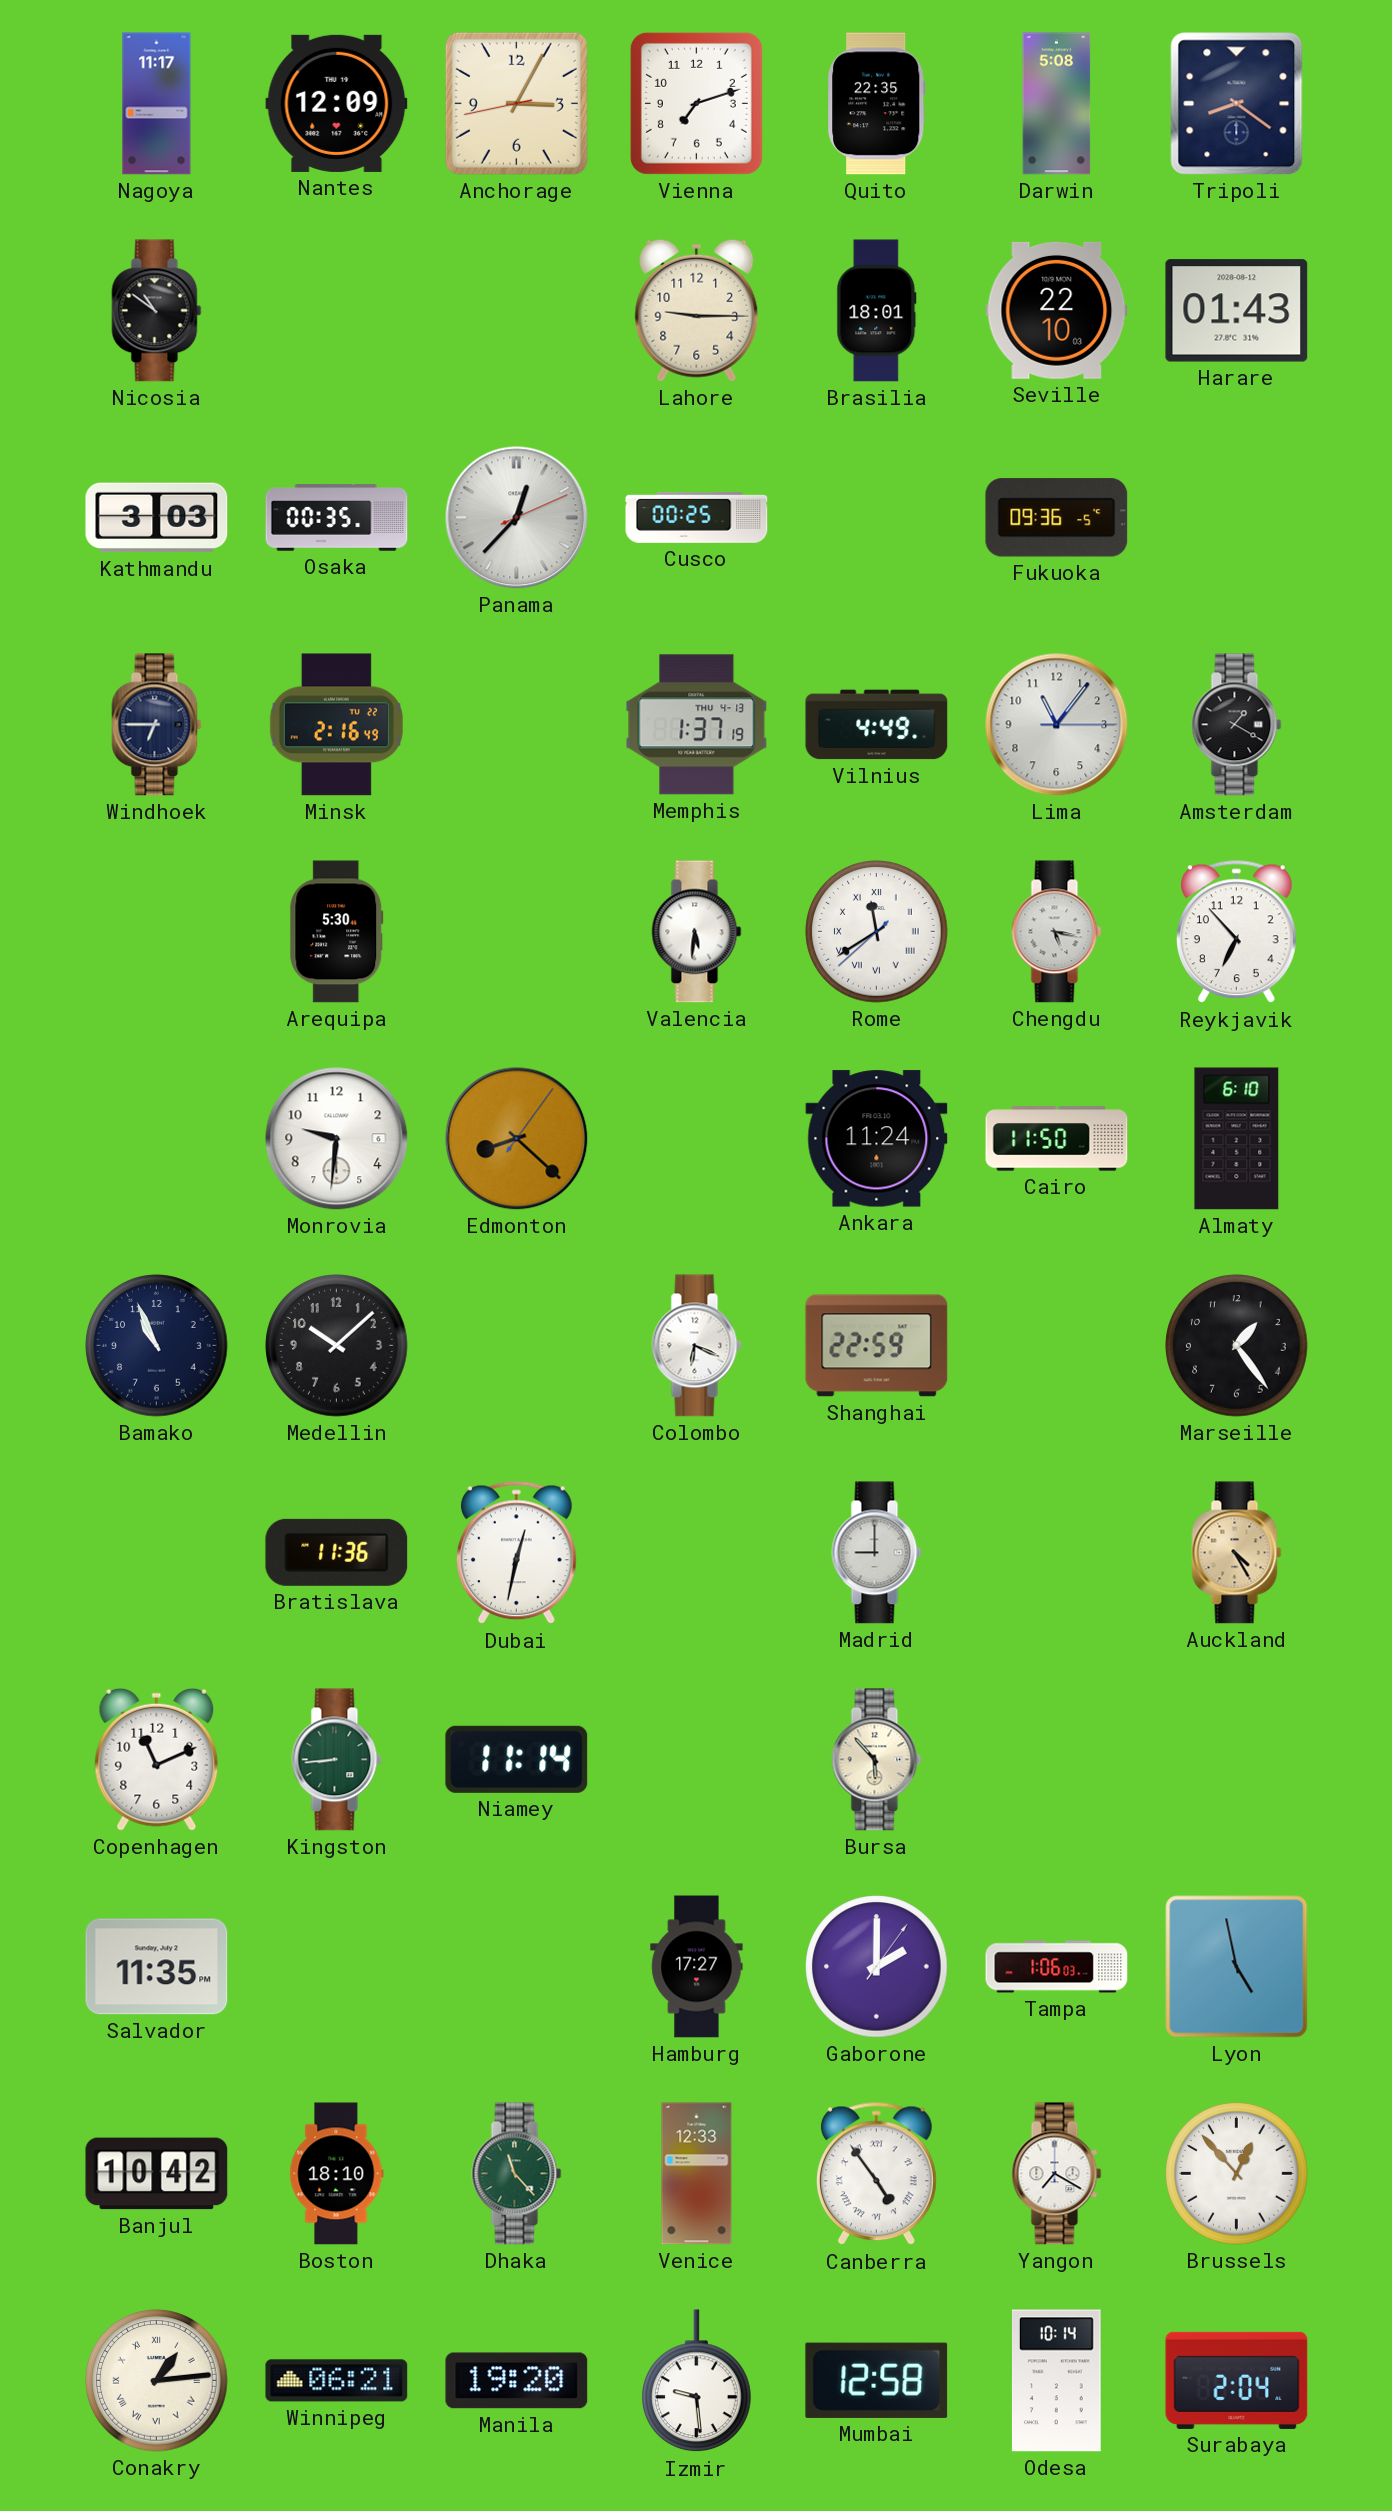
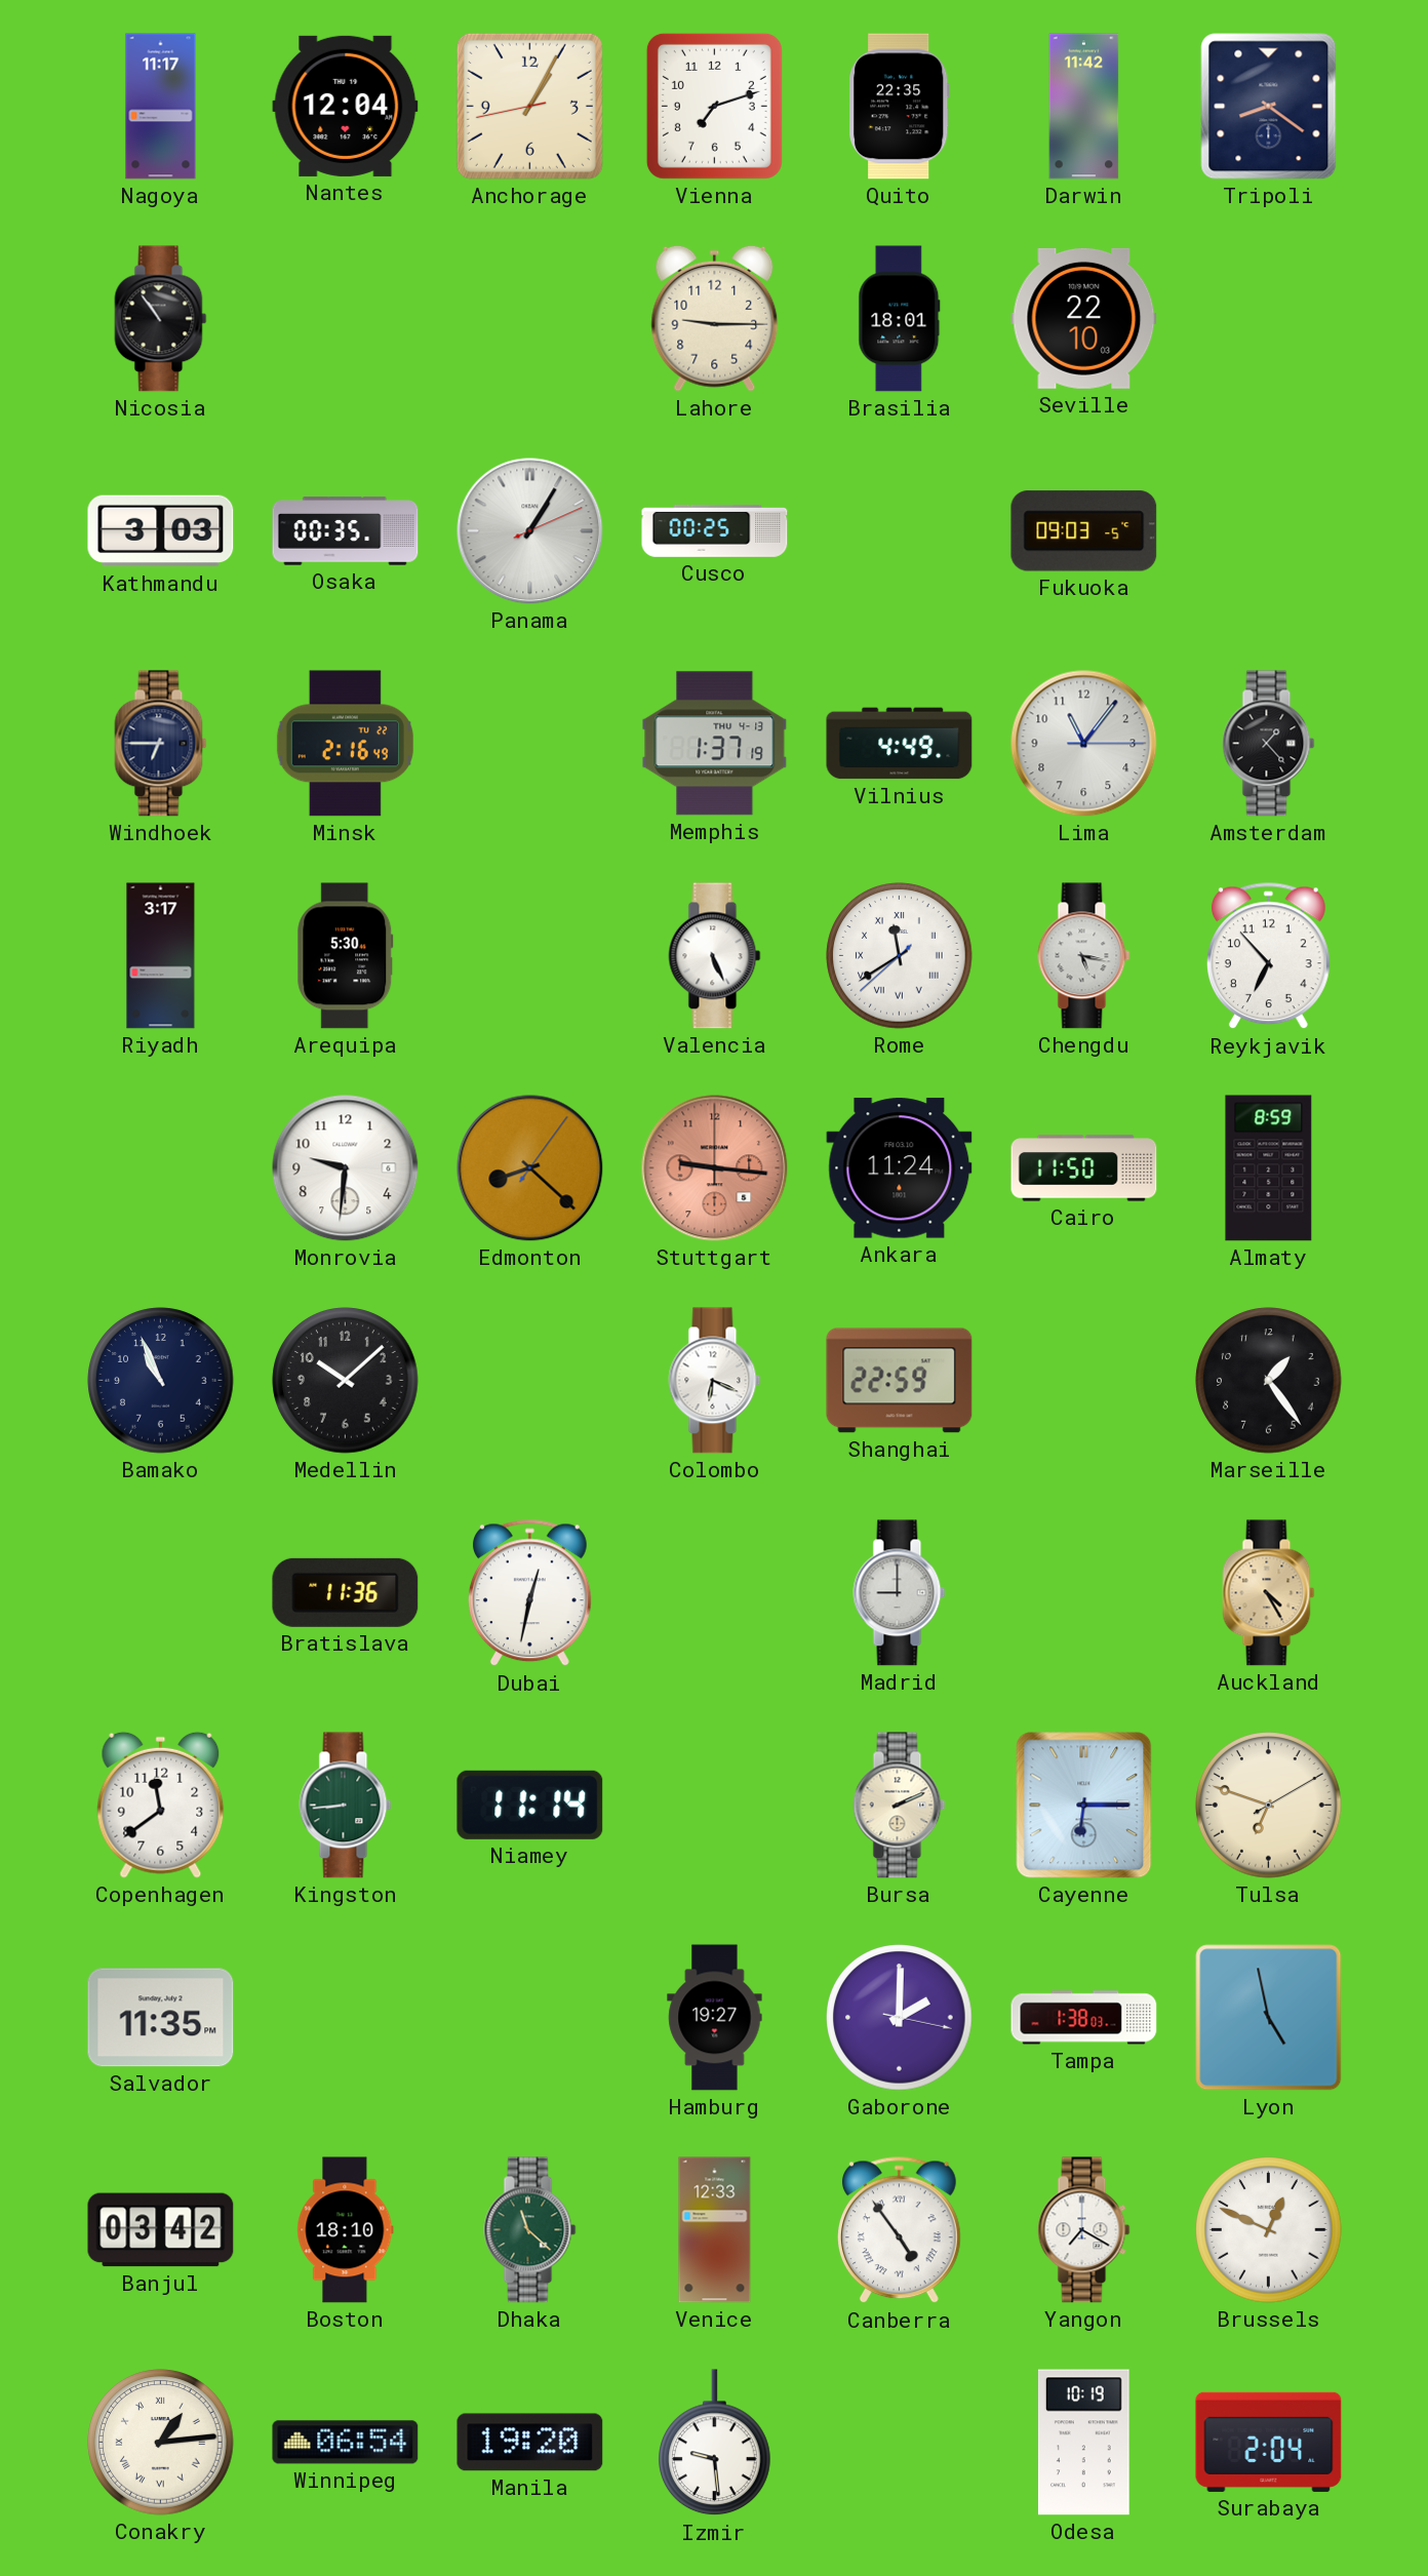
Nantes: 12:09 -> 12:04 (346, 106)
Anchorage: 3:04 -> 1:04 (529, 106)
Darwin: 5:08 -> 11:42 (1084, 107)
Nicosia: 10:51 -> 10:54 (161, 319)
Harare: 01:43 -> none (1237, 311)
Panama: 12:37 -> 1:05 (530, 531)
Fukuoka: 09:36 -> 09:03 (1084, 531)
Amsterdam: 1:20 -> 1:23 (1269, 744)
Riyadh: none -> 3:17 (161, 956)
Valencia: 5:31 -> 5:26 (715, 956)
Stuttgart: none -> 9:16 (715, 1168)
Almaty: 6:10 -> 8:59 (1269, 1168)
Copenhagen: 11:11 -> 11:39 (161, 1805)
Bursa: 5:53 -> 2:11 (900, 1806)
Cayenne: none -> 6:15 (1084, 1806)
Tulsa: none -> 6:48 (1269, 1806)
Hamburg: 17:27 -> 19:27 (715, 2018)
Gaborone: 2:00:06 -> 2:00:17 (900, 2018)
Tampa: 1:06 -> 1:38 (1084, 2018)
Banjul: 10:42 -> 03:42 (161, 2230)
Dhaka: 11:23 -> 11:22 (530, 2230)
Brussels: 12:53 -> 12:49 (1269, 2230)
Winnipeg: 06:21 -> 06:54 (346, 2443)
Mumbai: 12:58 -> none (877, 2380)
Odesa: 10:14 -> 10:19 (1083, 2443)
